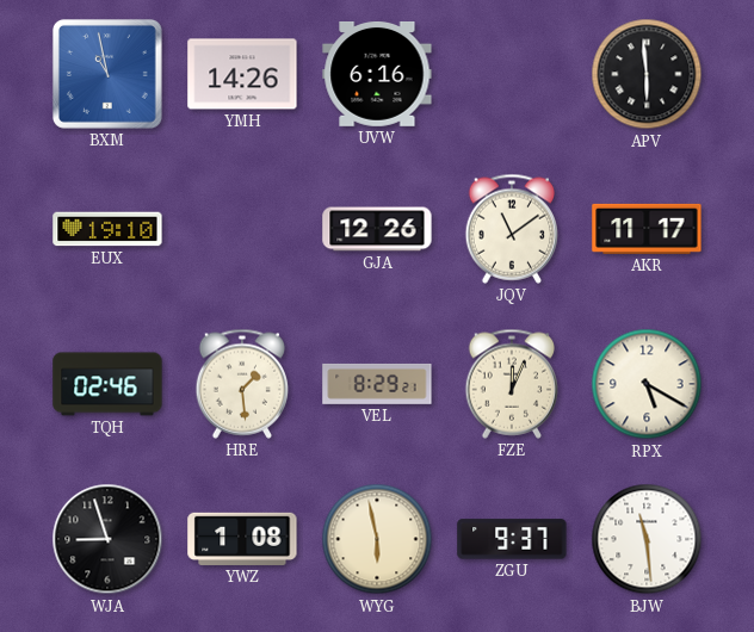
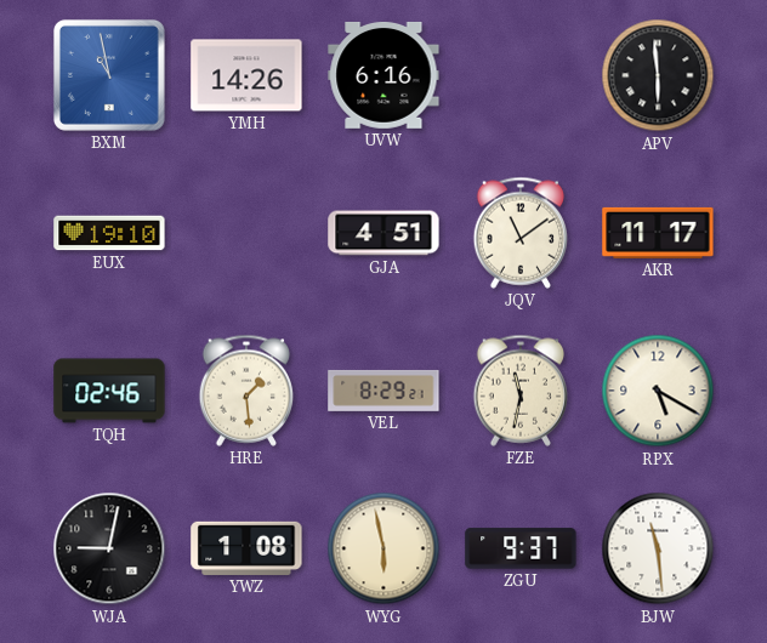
GJA: 12:26 -> 4:51 (383, 233)
FZE: 12:04 -> 11:32 (521, 391)
WJA: 8:57 -> 9:02 (109, 548)
